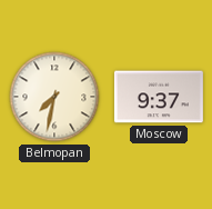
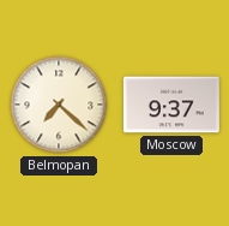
Belmopan: 7:32 -> 7:22 (59, 105)
